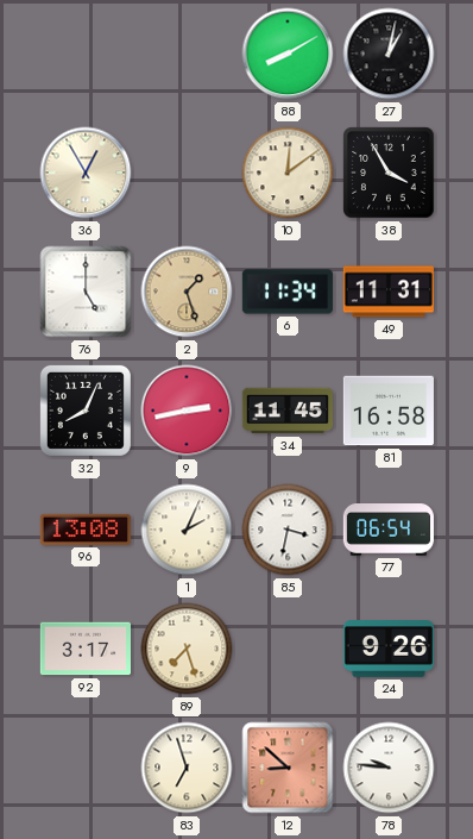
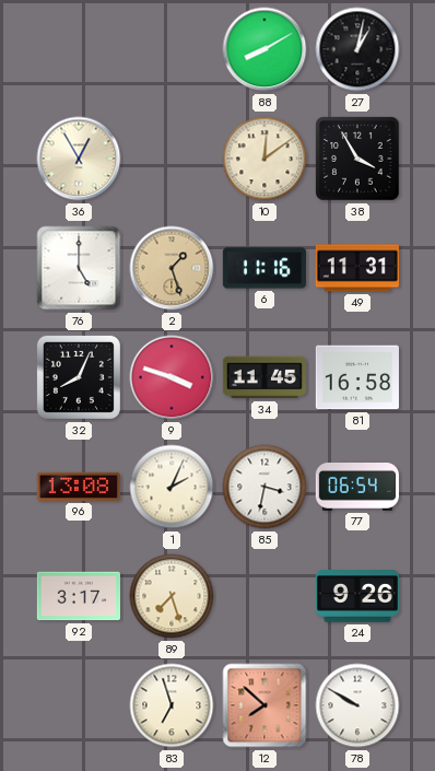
6: 11:34 -> 11:16 (263, 268)
9: 2:43 -> 3:48 (172, 377)
12: 8:52 -> 7:52 (264, 705)
78: 9:46 -> 9:50 (357, 705)
